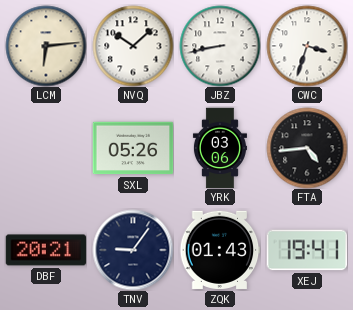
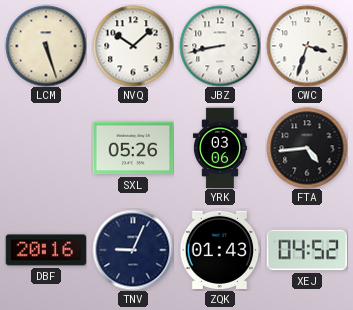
LCM: 6:14 -> 5:27 (46, 46)
DBF: 20:21 -> 20:16 (46, 250)
TNV: 9:06 -> 9:04 (133, 250)
XEJ: 19:41 -> 04:52 (307, 250)
